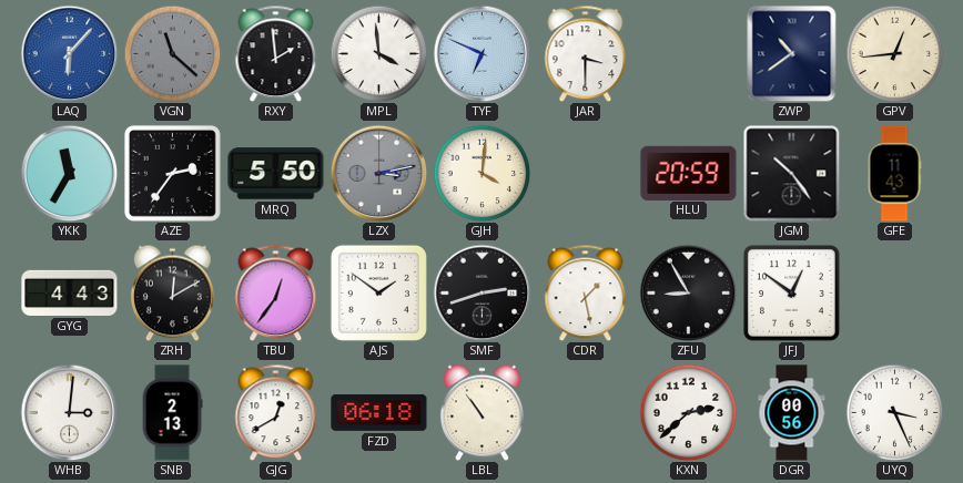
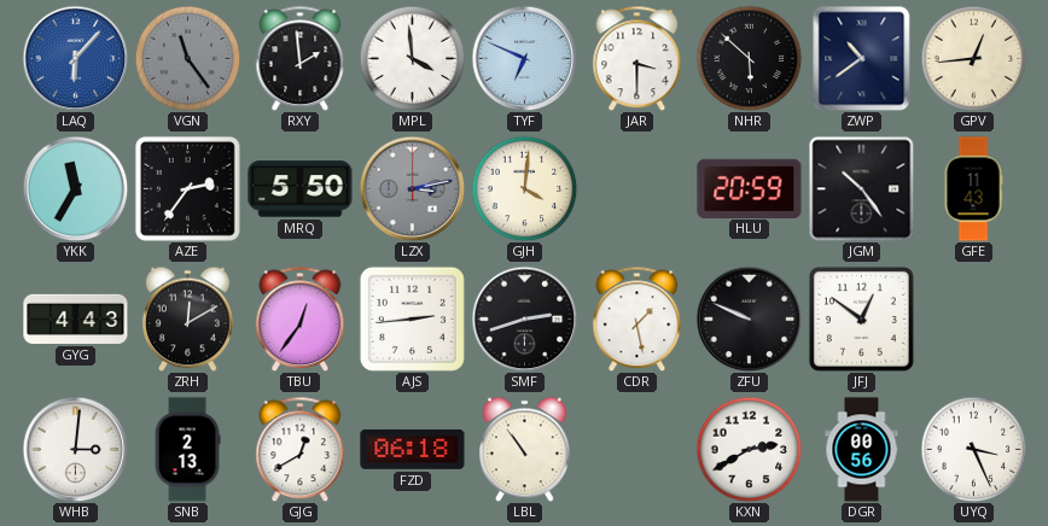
VGN: 11:22 -> 11:24 (187, 58)
NHR: none -> 5:52 (749, 58)
AJS: 1:51 -> 2:44 (412, 318)
ZFU: 8:55 -> 9:49 (749, 318)
KXN: 2:38 -> 2:40 (749, 449)
